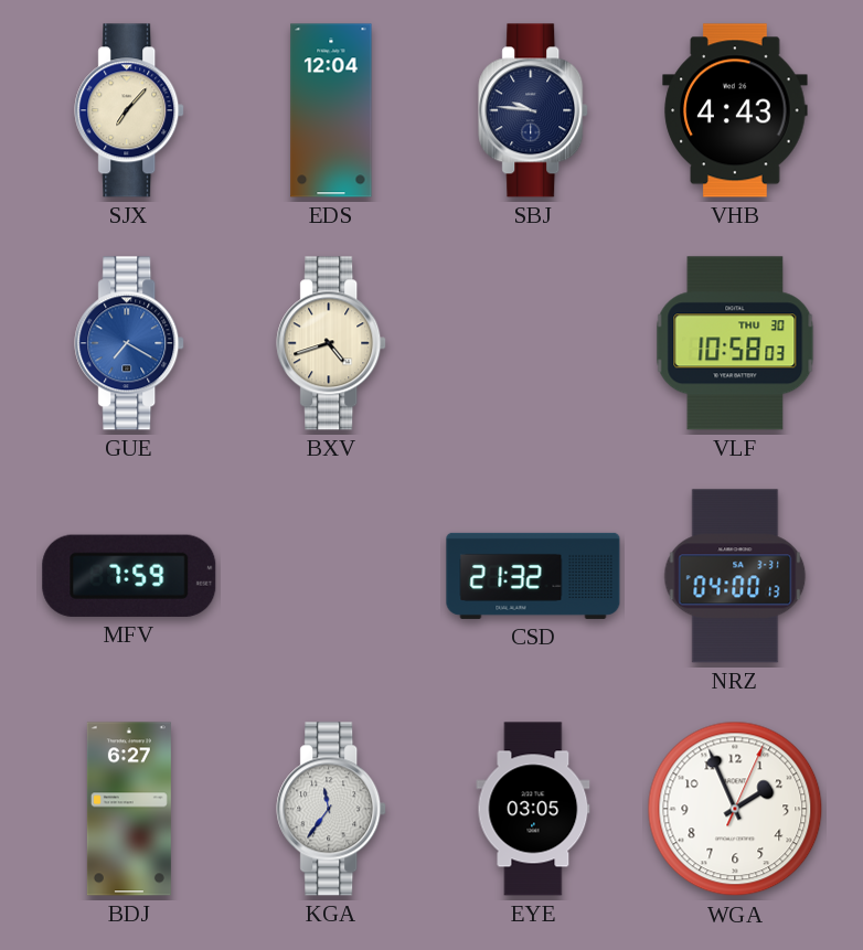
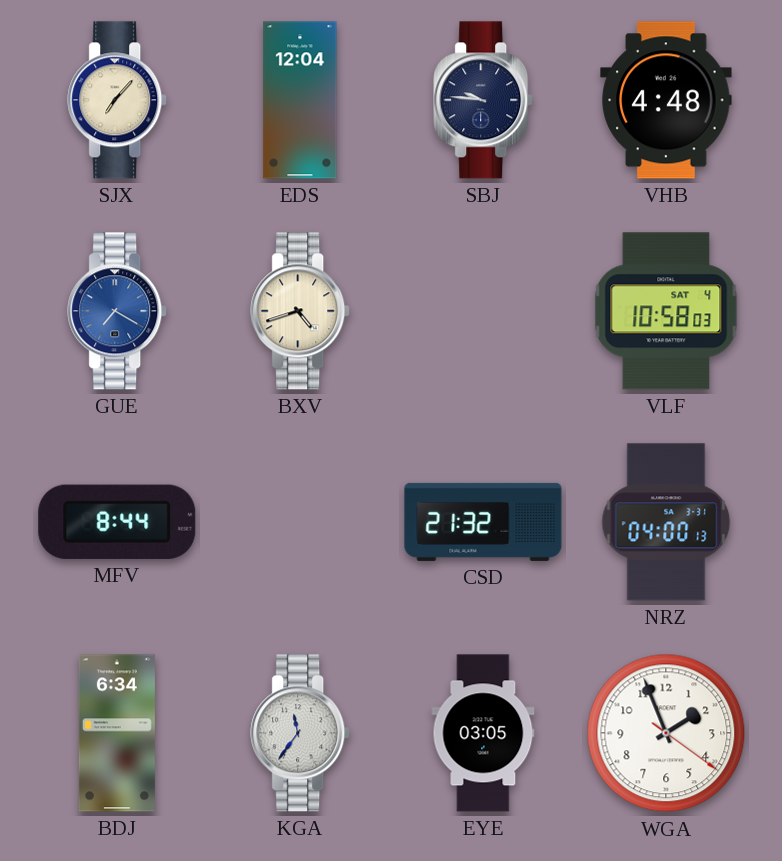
VHB: 4:43 -> 4:48 (666, 100)
VLF date: THU 30 -> SAT 4 (666, 311)
MFV: 7:59 -> 8:44 (117, 522)
BDJ: 6:27 -> 6:34 (117, 733)
WGA: 1:56:04 -> 1:56:21 (666, 733)
